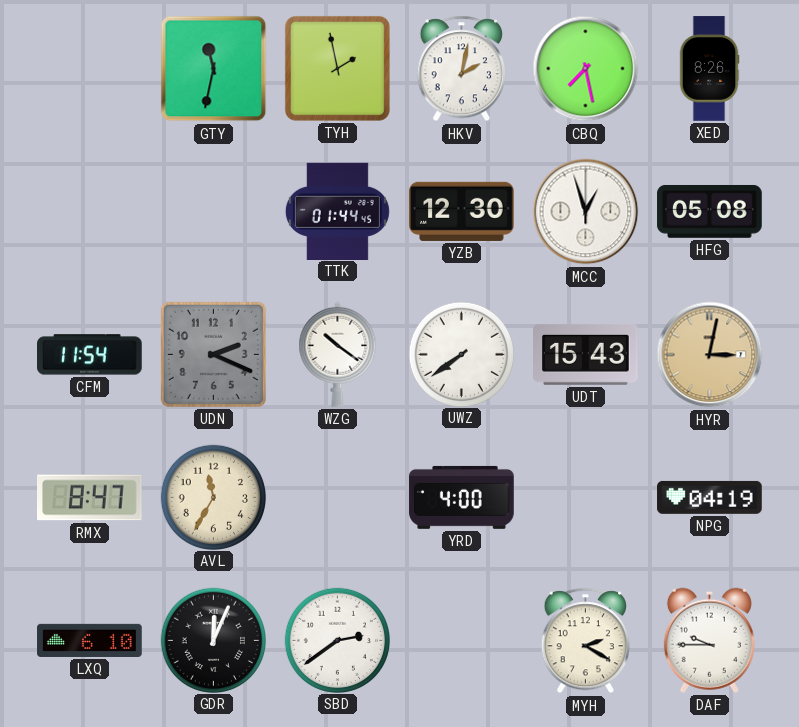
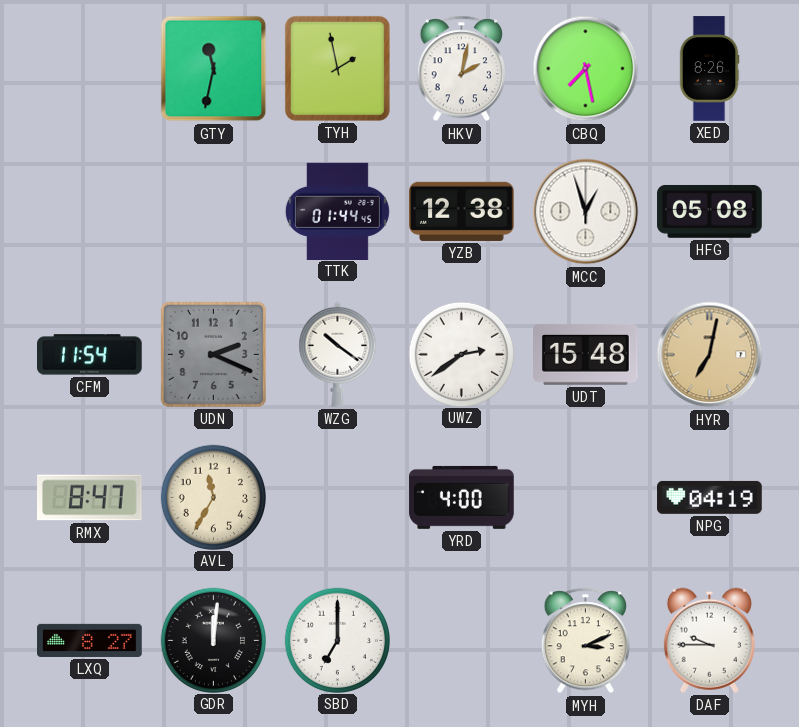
YZB: 12:30 -> 12:38 (462, 211)
UWZ: 7:39 -> 2:39 (461, 354)
UDT: 15:43 -> 15:48 (586, 354)
HYR: 3:02 -> 7:02 (710, 355)
LXQ: 6:10 -> 8:27 (90, 640)
GDR: 12:04 -> 12:01 (213, 640)
SBD: 2:39 -> 7:00 (337, 640)
MYH: 2:20 -> 3:11 (585, 641)
